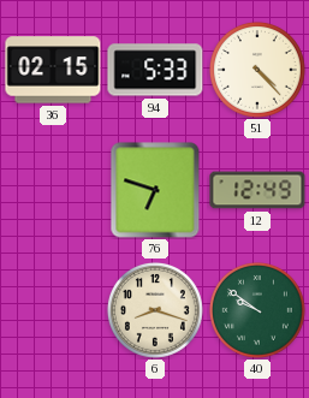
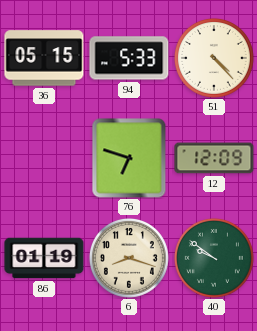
36: 02:15 -> 05:15 (44, 58)
12: 12:49 -> 12:09 (214, 158)
86: none -> 01:19 (44, 258)
